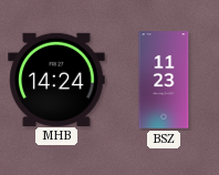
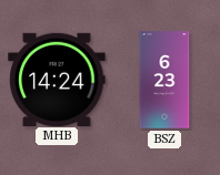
BSZ: 11:23 -> 6:23 (164, 80)
